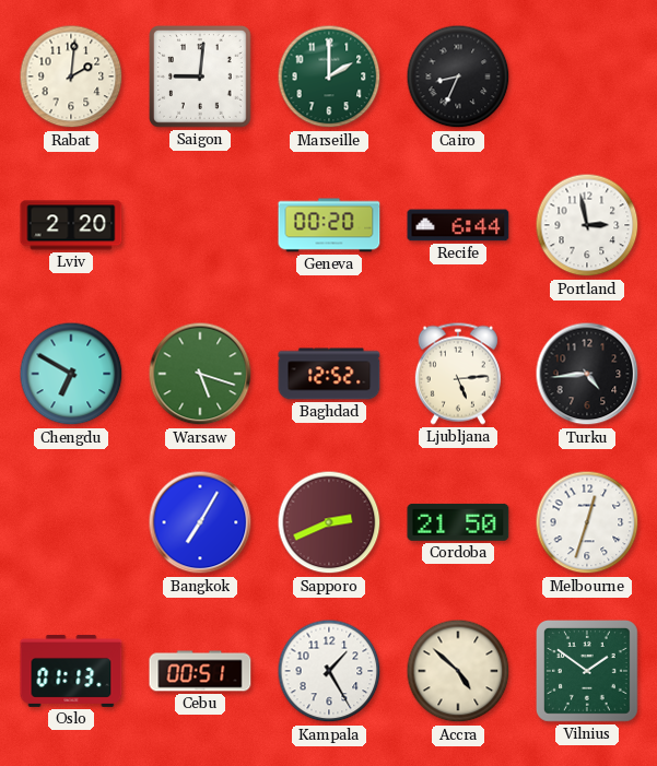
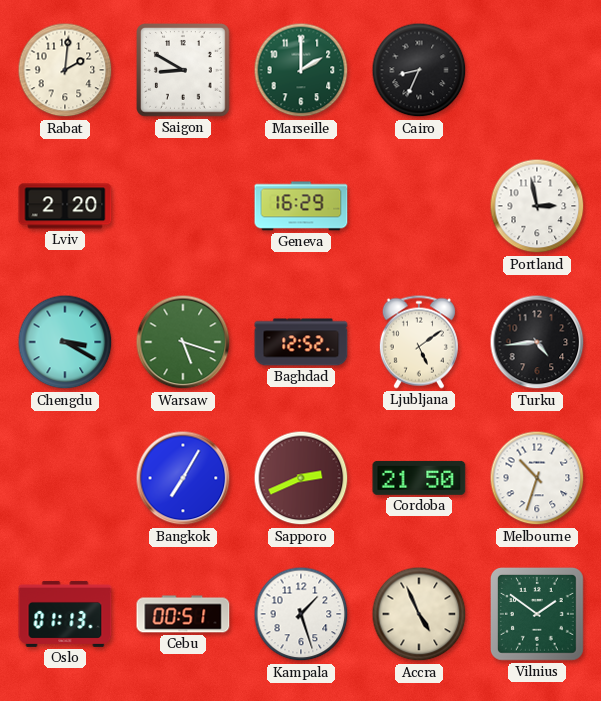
Saigon: 9:01 -> 8:50 (184, 71)
Geneva: 00:20 -> 16:29 (301, 206)
Recife: 6:44 -> none (458, 225)
Chengdu: 6:50 -> 3:20 (65, 342)
Ljubljana: 5:14 -> 5:09 (419, 342)
Melbourne: 12:33 -> 10:33 (537, 478)
Kampala: 1:25 -> 1:27 (301, 614)
Accra: 4:52 -> 4:56 (419, 614)
